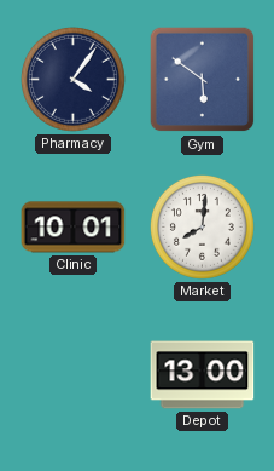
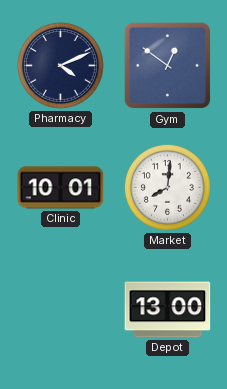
Pharmacy: 4:06 -> 4:11 (60, 65)
Gym: 5:51 -> 12:51 (168, 66)
